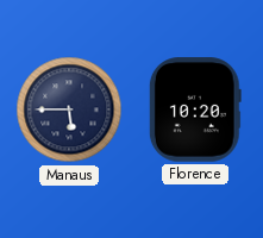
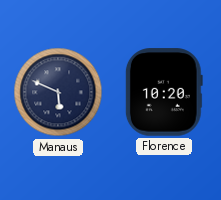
Manaus: 5:45 -> 5:49 (58, 92)
